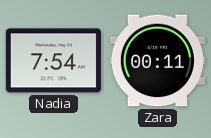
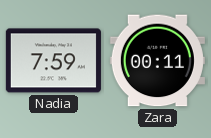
Nadia: 7:54 -> 7:59 (53, 61)
